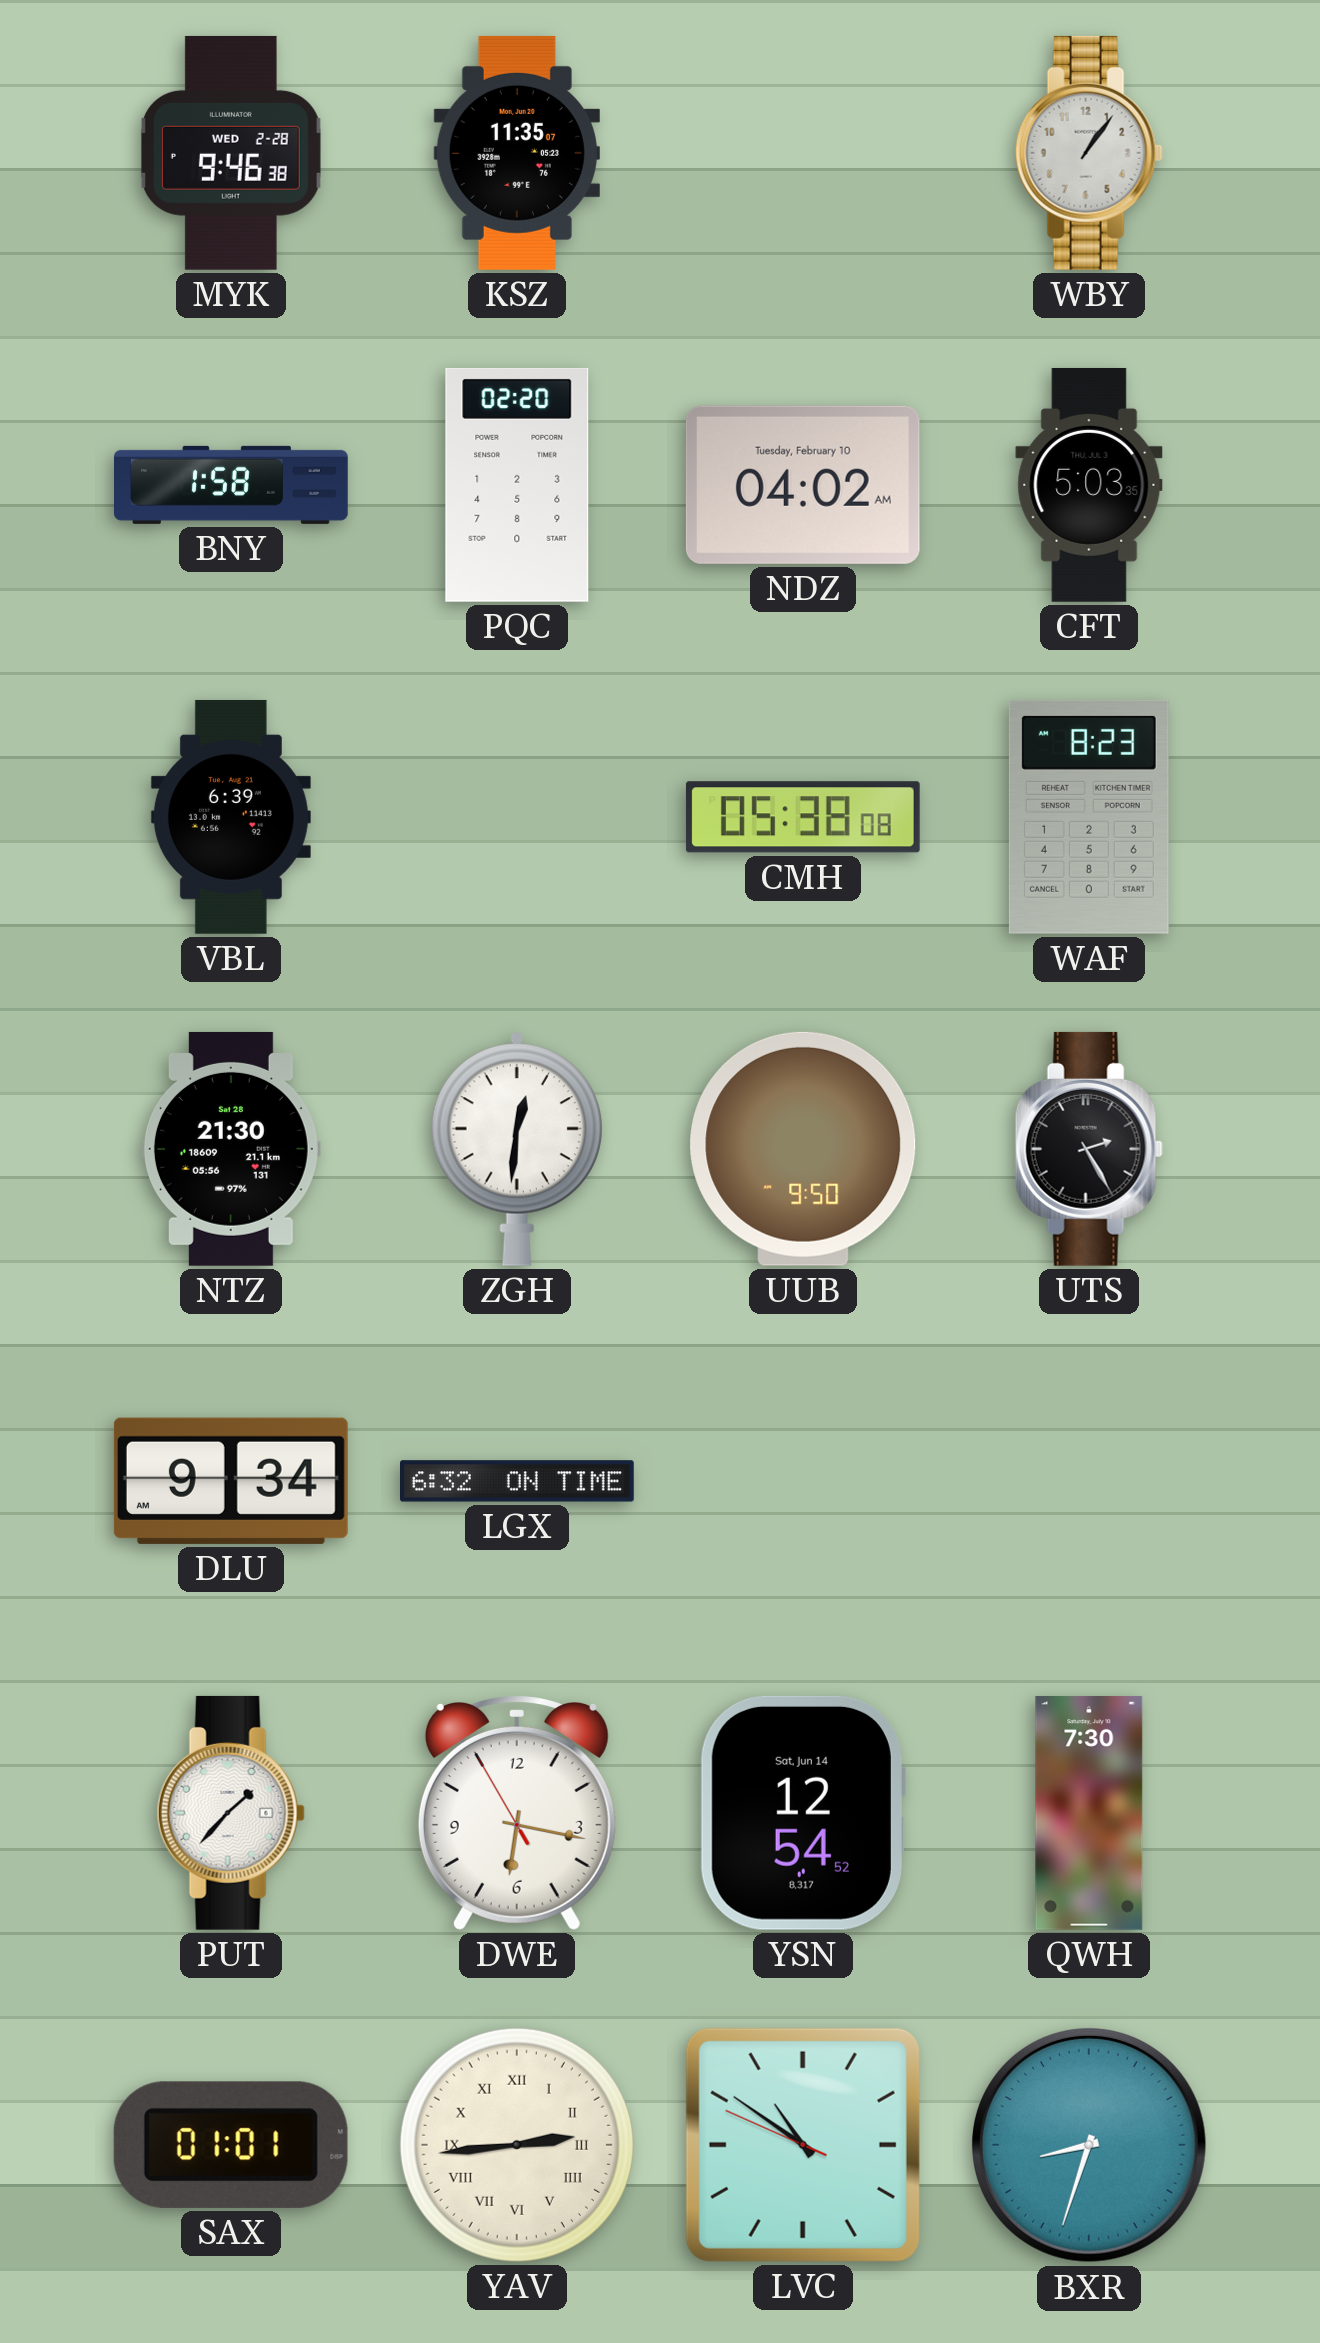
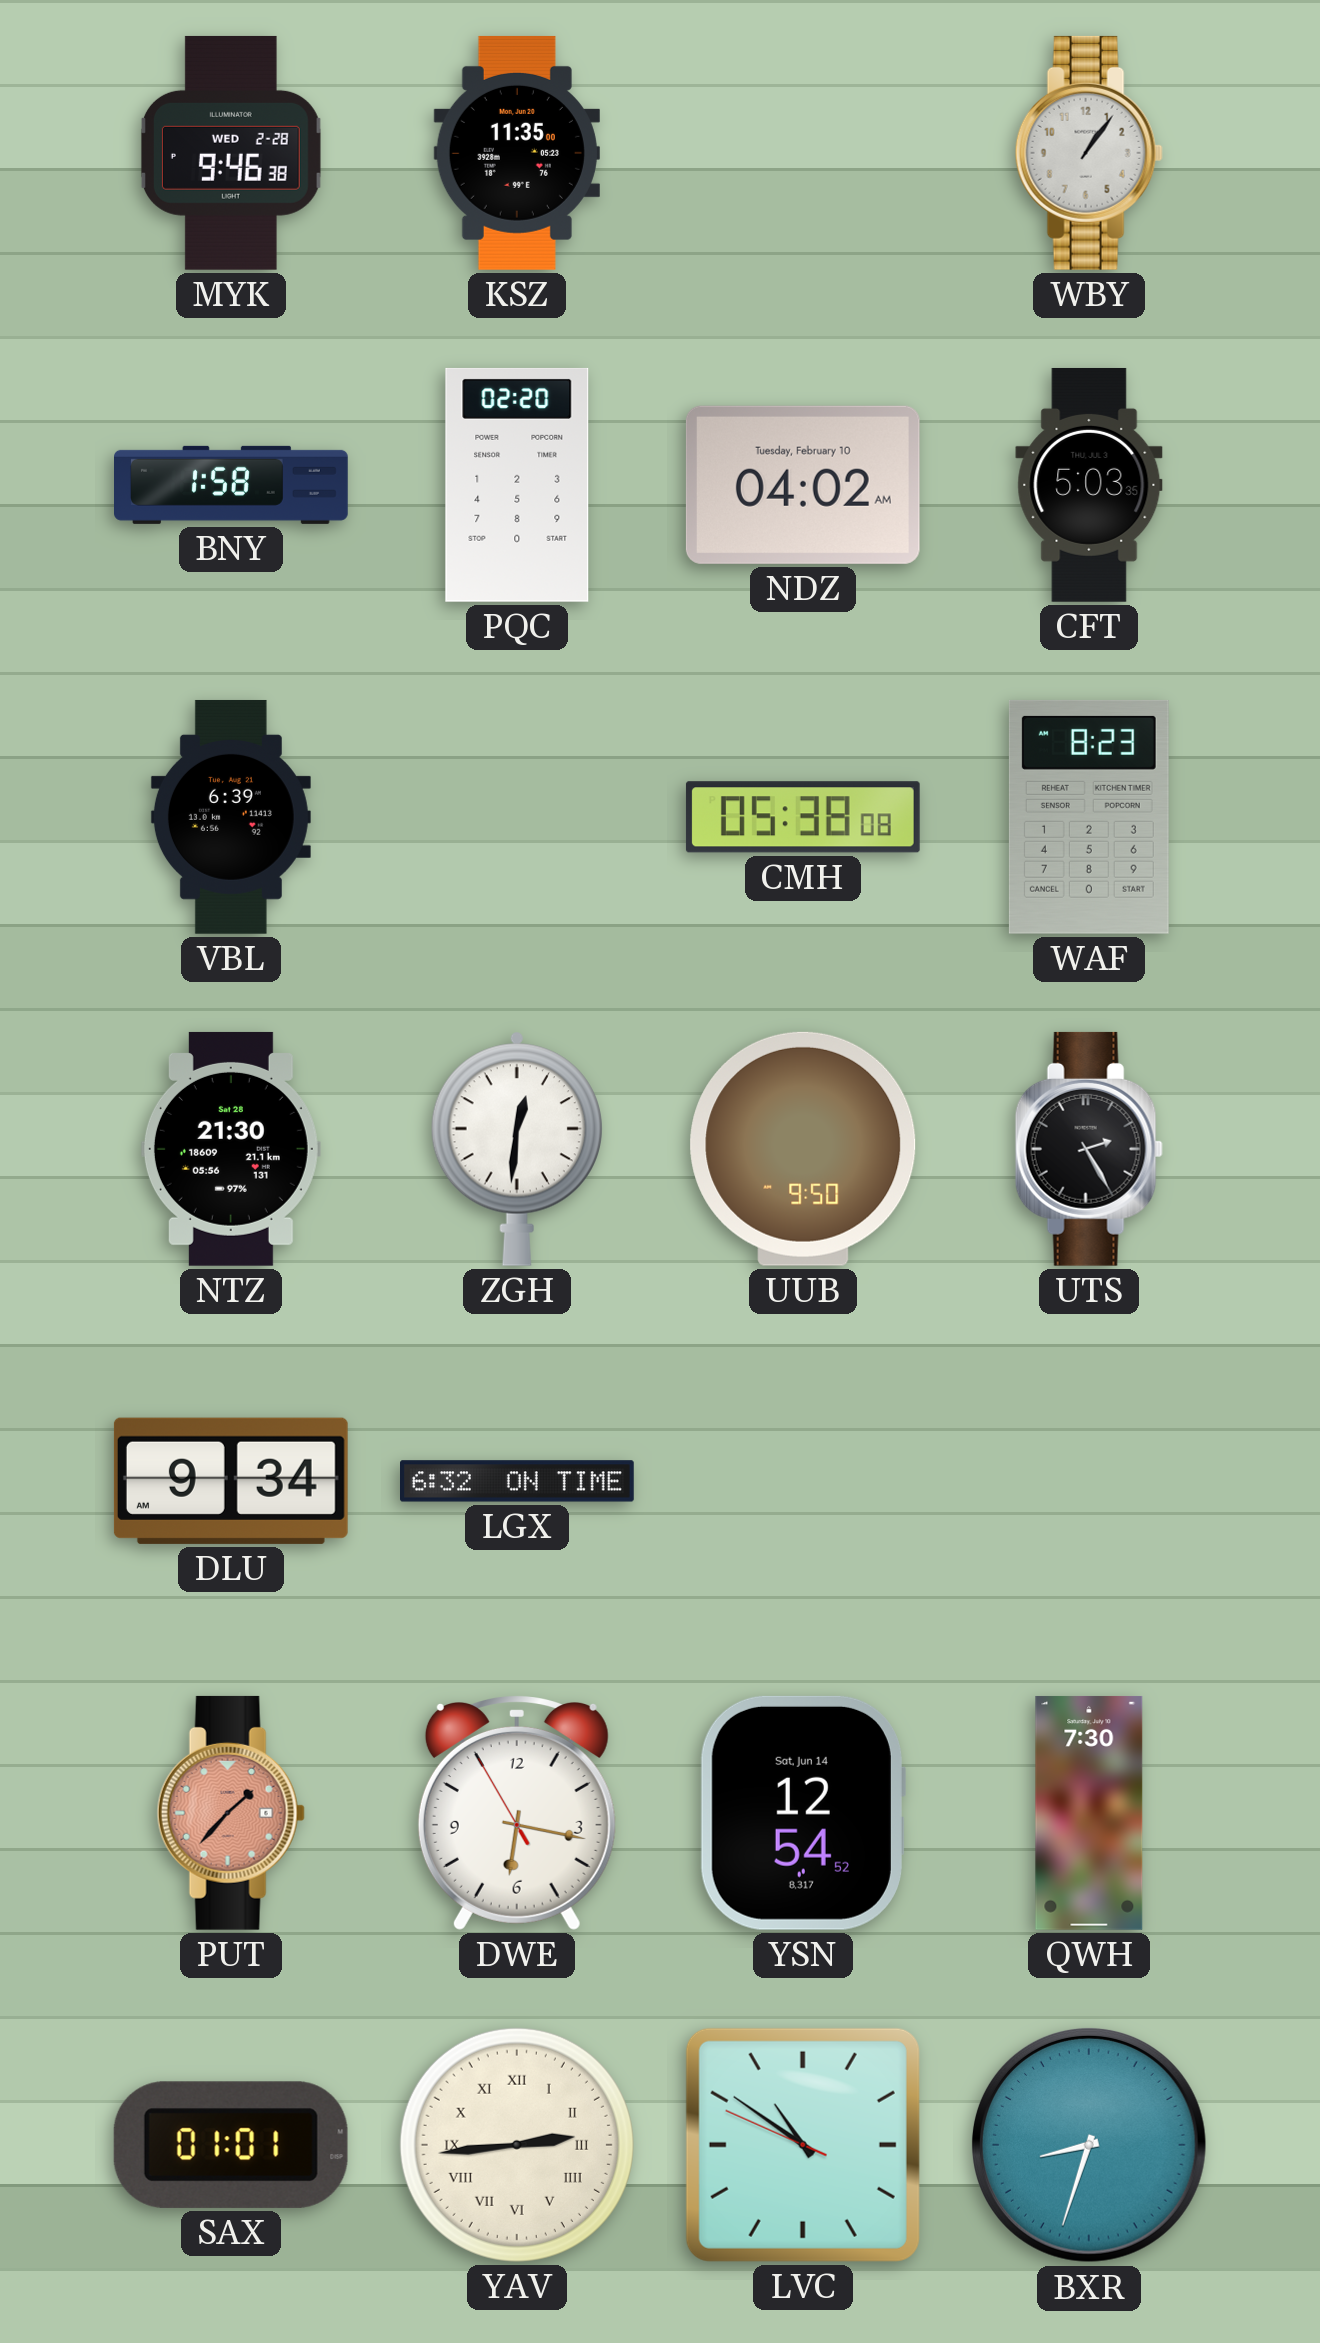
KSZ: 11:35:07 -> 11:35:00 (517, 153)
PUT dial: white -> salmon (231, 1813)
